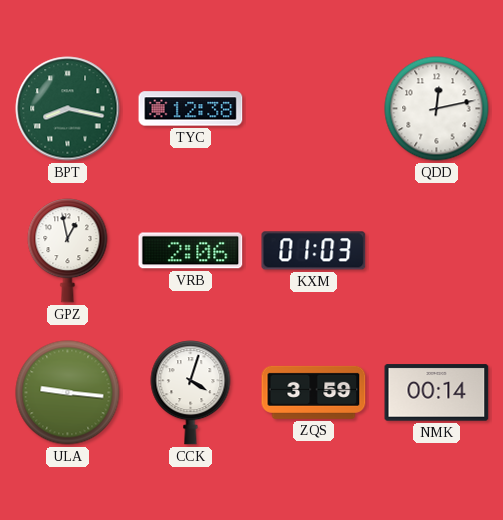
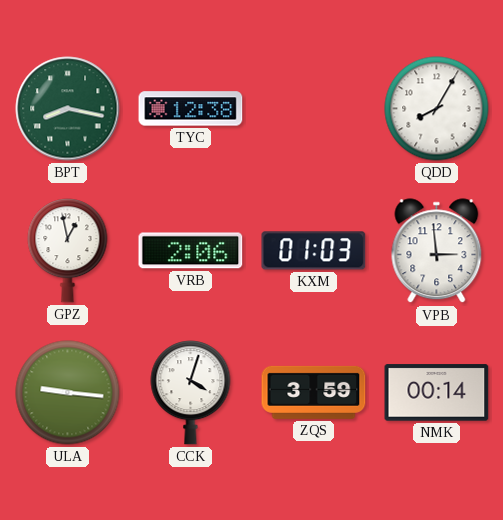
QDD: 12:13 -> 8:05 (437, 109)
VPB: none -> 2:59 (437, 251)
